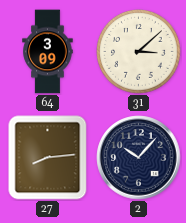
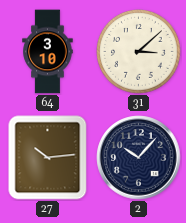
64: 3:09 -> 3:10 (48, 52)
27: 8:14 -> 10:14 (48, 158)
